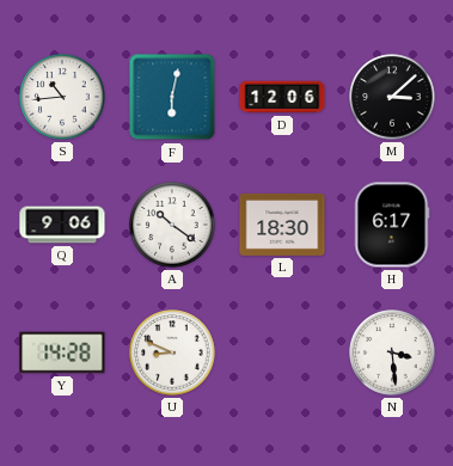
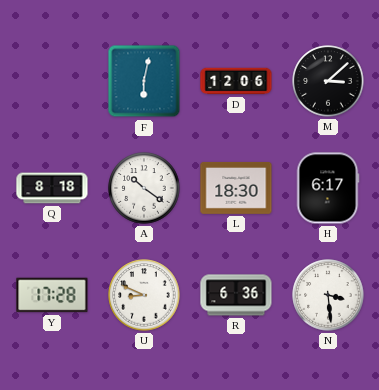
S: 10:44 -> none (62, 97)
Q: 9:06 -> 8:18 (52, 188)
Y: 14:28 -> 17:28 (52, 295)
R: none -> 6:36 (236, 295)
